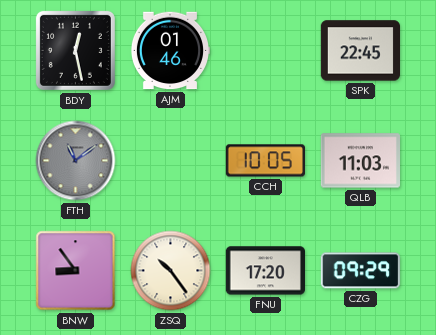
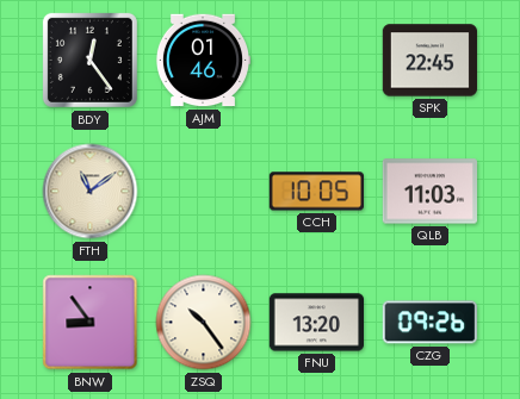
BDY: 12:28 -> 12:24 (89, 60)
FTH dial: grey -> cream (91, 192)
FNU: 17:20 -> 13:20 (316, 323)
CZG: 09:29 -> 09:26 (429, 323)
